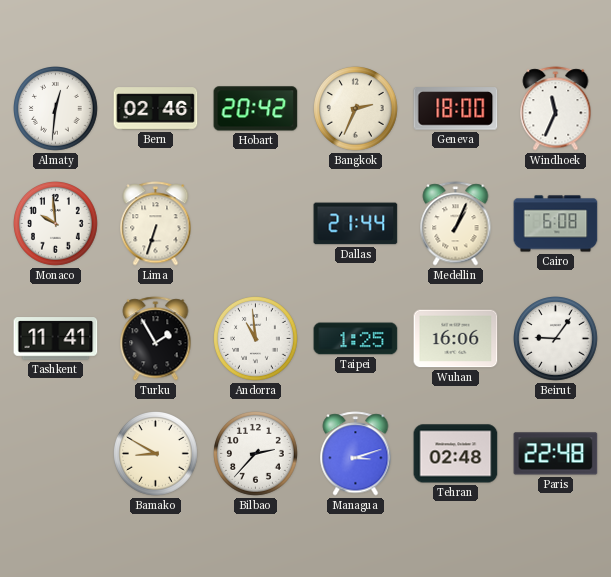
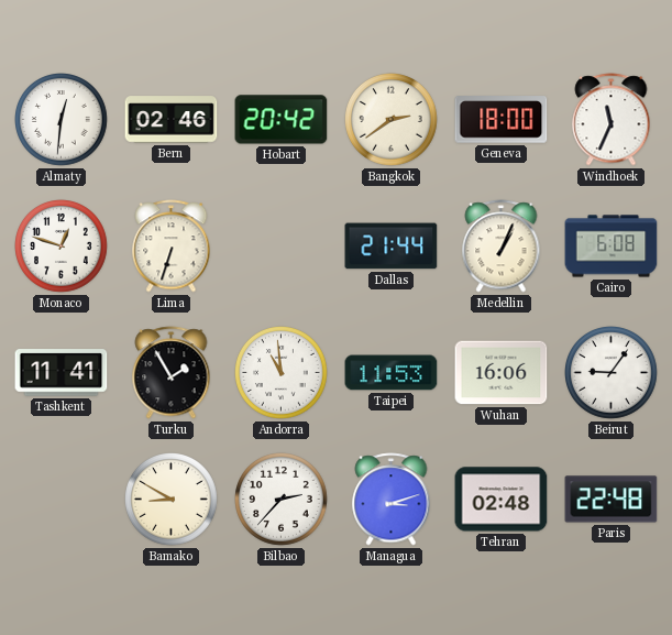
Bangkok: 2:34 -> 2:39 (392, 120)
Monaco: 9:59 -> 12:48 (62, 247)
Taipei: 1:25 -> 11:53 (392, 373)
